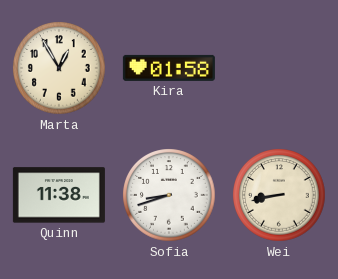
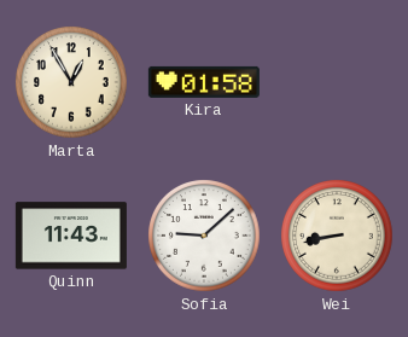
Quinn: 11:38 -> 11:43 (71, 236)
Sofia: 8:42 -> 9:08 (204, 236)
